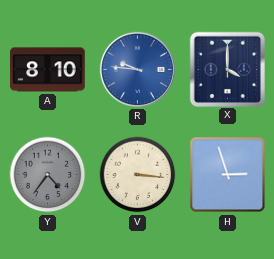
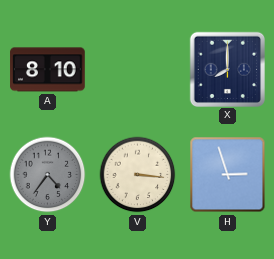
R: 9:46 -> none (137, 69)
X: 4:00 -> 8:00 (227, 69)
